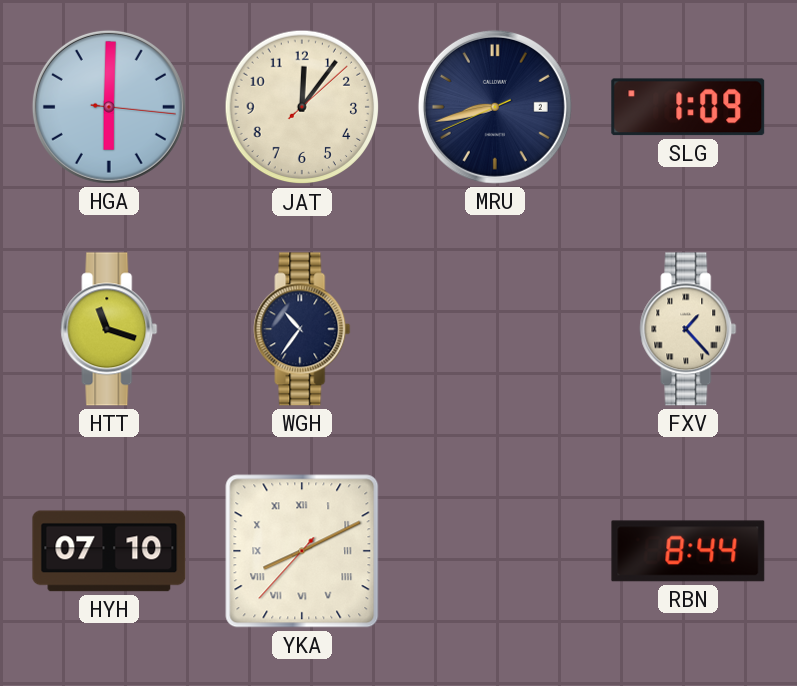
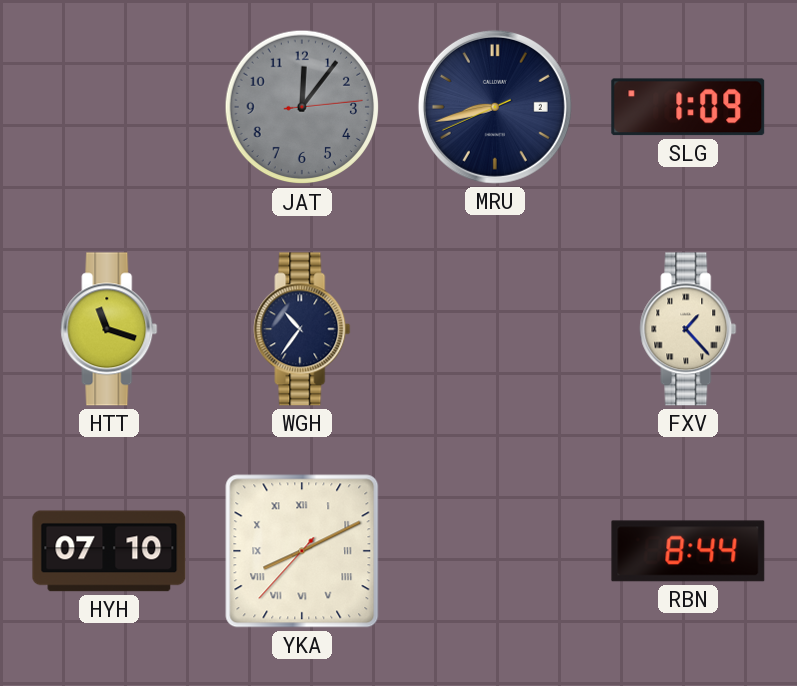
HGA: 6:00 -> none (109, 107)
JAT: 12:06:08 -> 12:06:14 (302, 107)
JAT dial: cream -> grey (302, 107)
